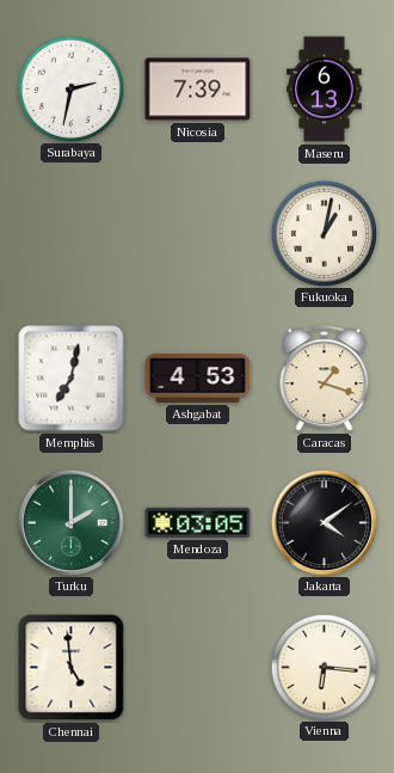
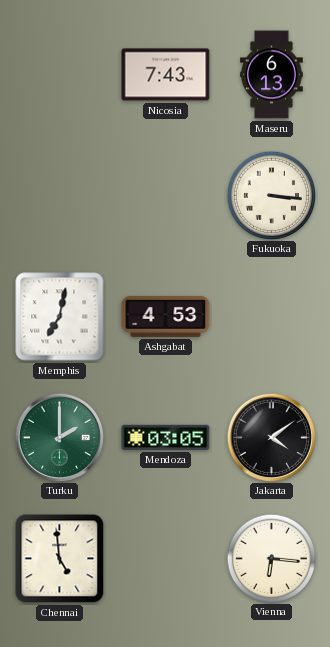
Surabaya: 2:32 -> none (70, 88)
Nicosia: 7:39 -> 7:43 (166, 75)
Fukuoka: 1:02 -> 3:16 (271, 195)
Caracas: 1:18 -> none (325, 379)
